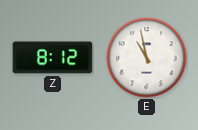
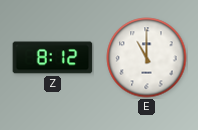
E: 10:58 -> 11:00 (147, 58)
